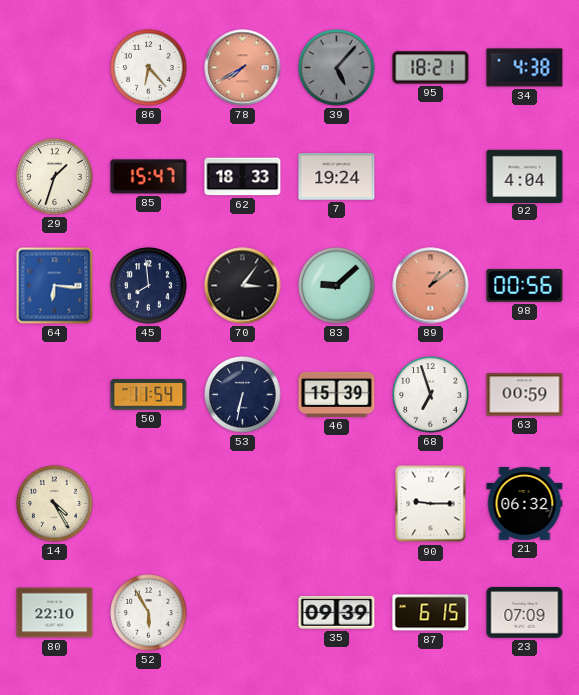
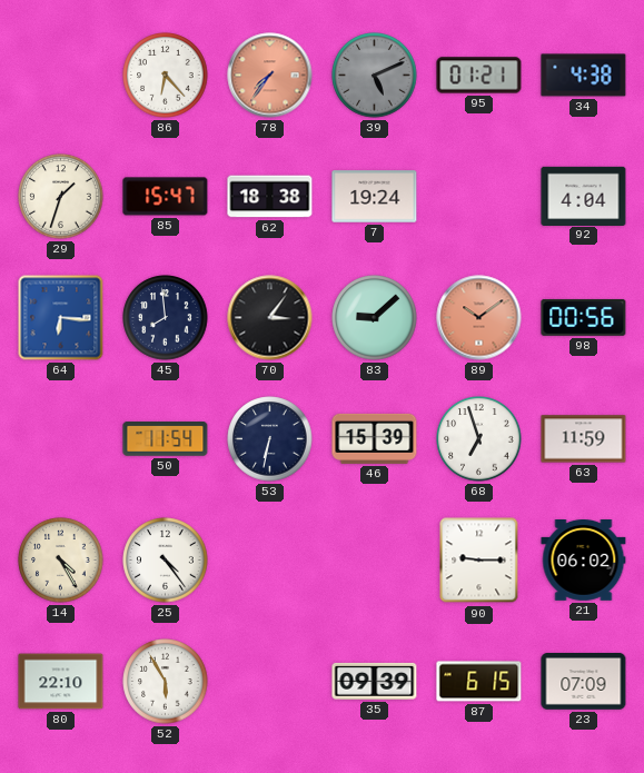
78: 7:40 -> 7:36 (270, 76)
39: 5:07 -> 5:11 (375, 76)
95: 18:21 -> 01:21 (479, 76)
62: 18:33 -> 18:38 (270, 197)
89: 1:09 -> 10:09 (479, 318)
63: 00:59 -> 11:59 (584, 439)
25: none -> 4:24 (166, 561)
21: 06:32 -> 06:02 (584, 561)
